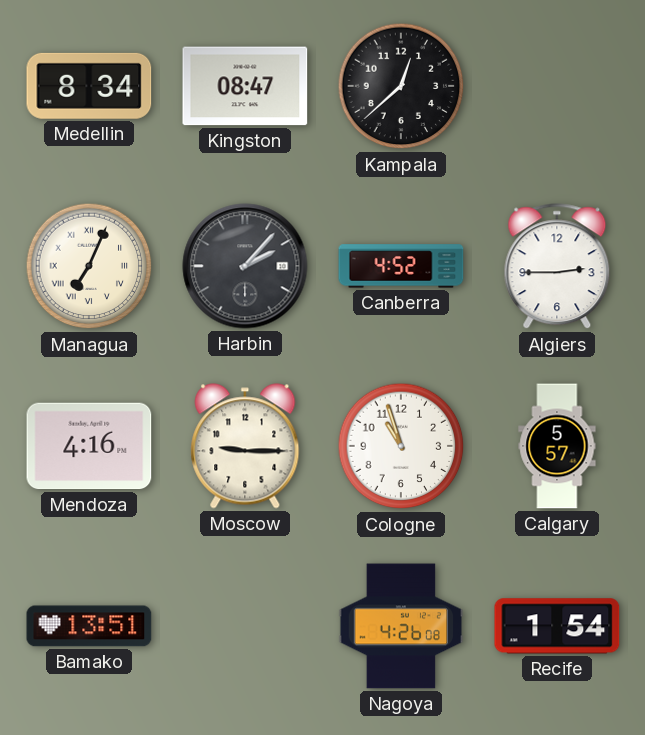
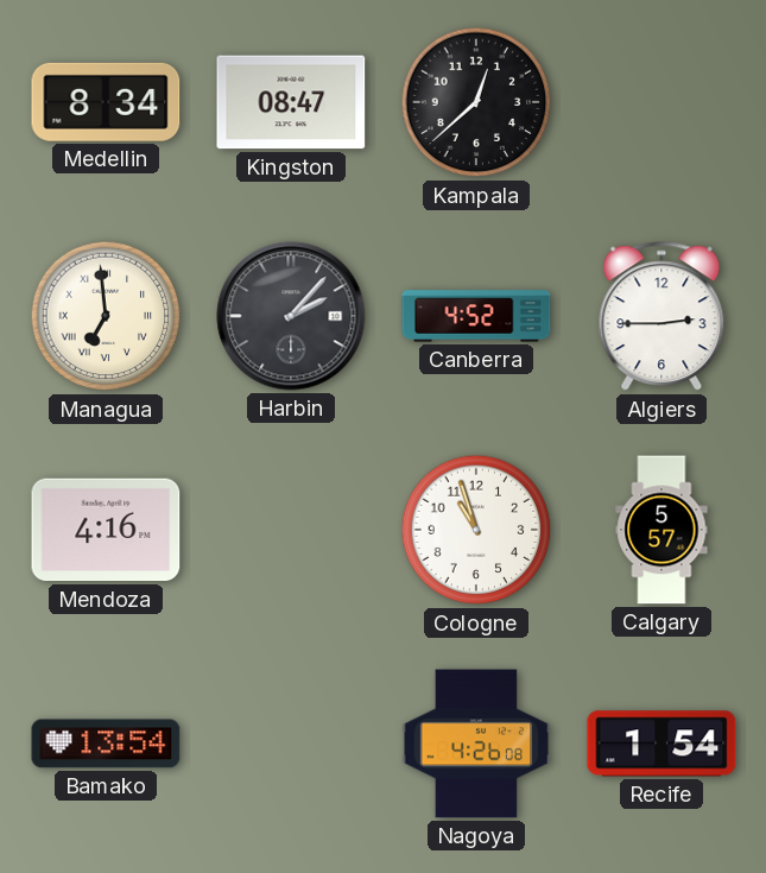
Managua: 7:04 -> 6:59 (106, 316)
Moscow: 9:15 -> none (245, 446)
Bamako: 13:51 -> 13:54 (106, 744)
